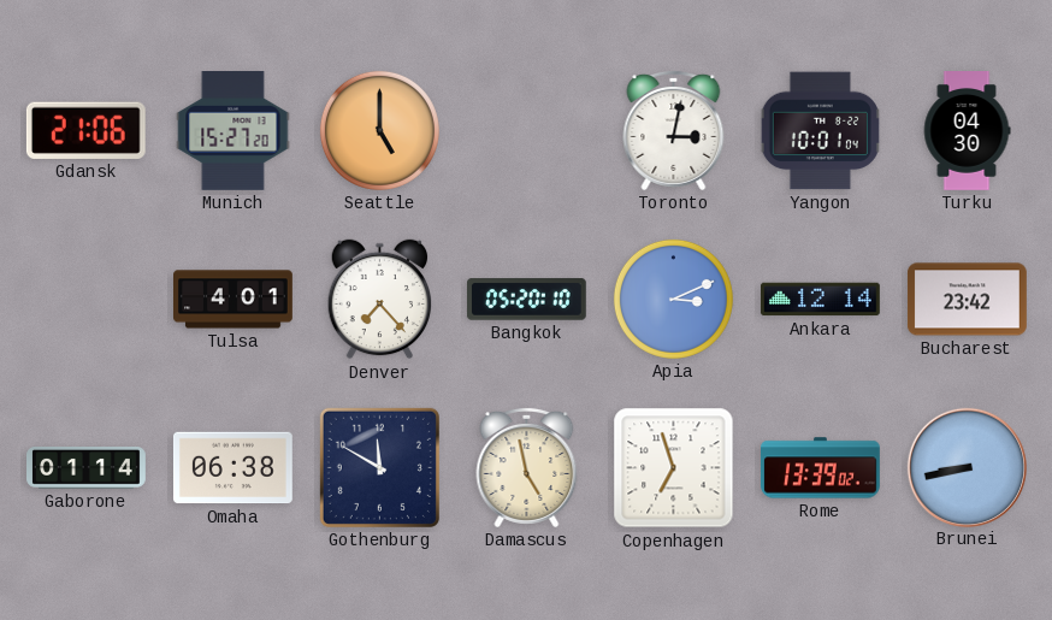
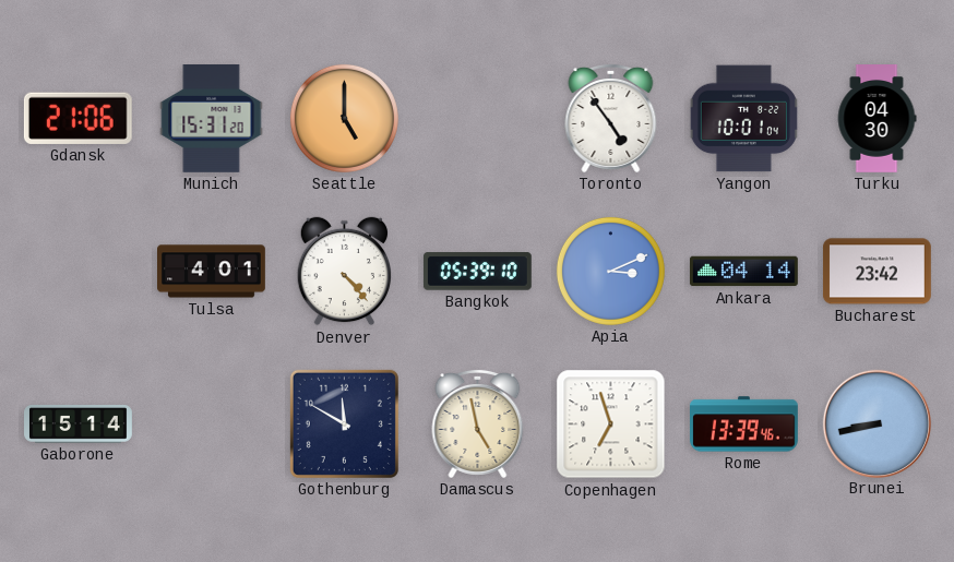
Munich: 15:27 -> 15:31 (212, 119)
Toronto: 3:02 -> 4:54 (611, 118)
Denver: 7:23 -> 4:23 (345, 272)
Bangkok: 05:20 -> 05:39 (477, 272)
Ankara: 12:14 -> 04:14 (743, 272)
Gaborone: 01:14 -> 15:14 (79, 425)
Omaha: 06:38 -> none (232, 468)
Rome: 13:39:02 -> 13:39:46 (744, 425)
